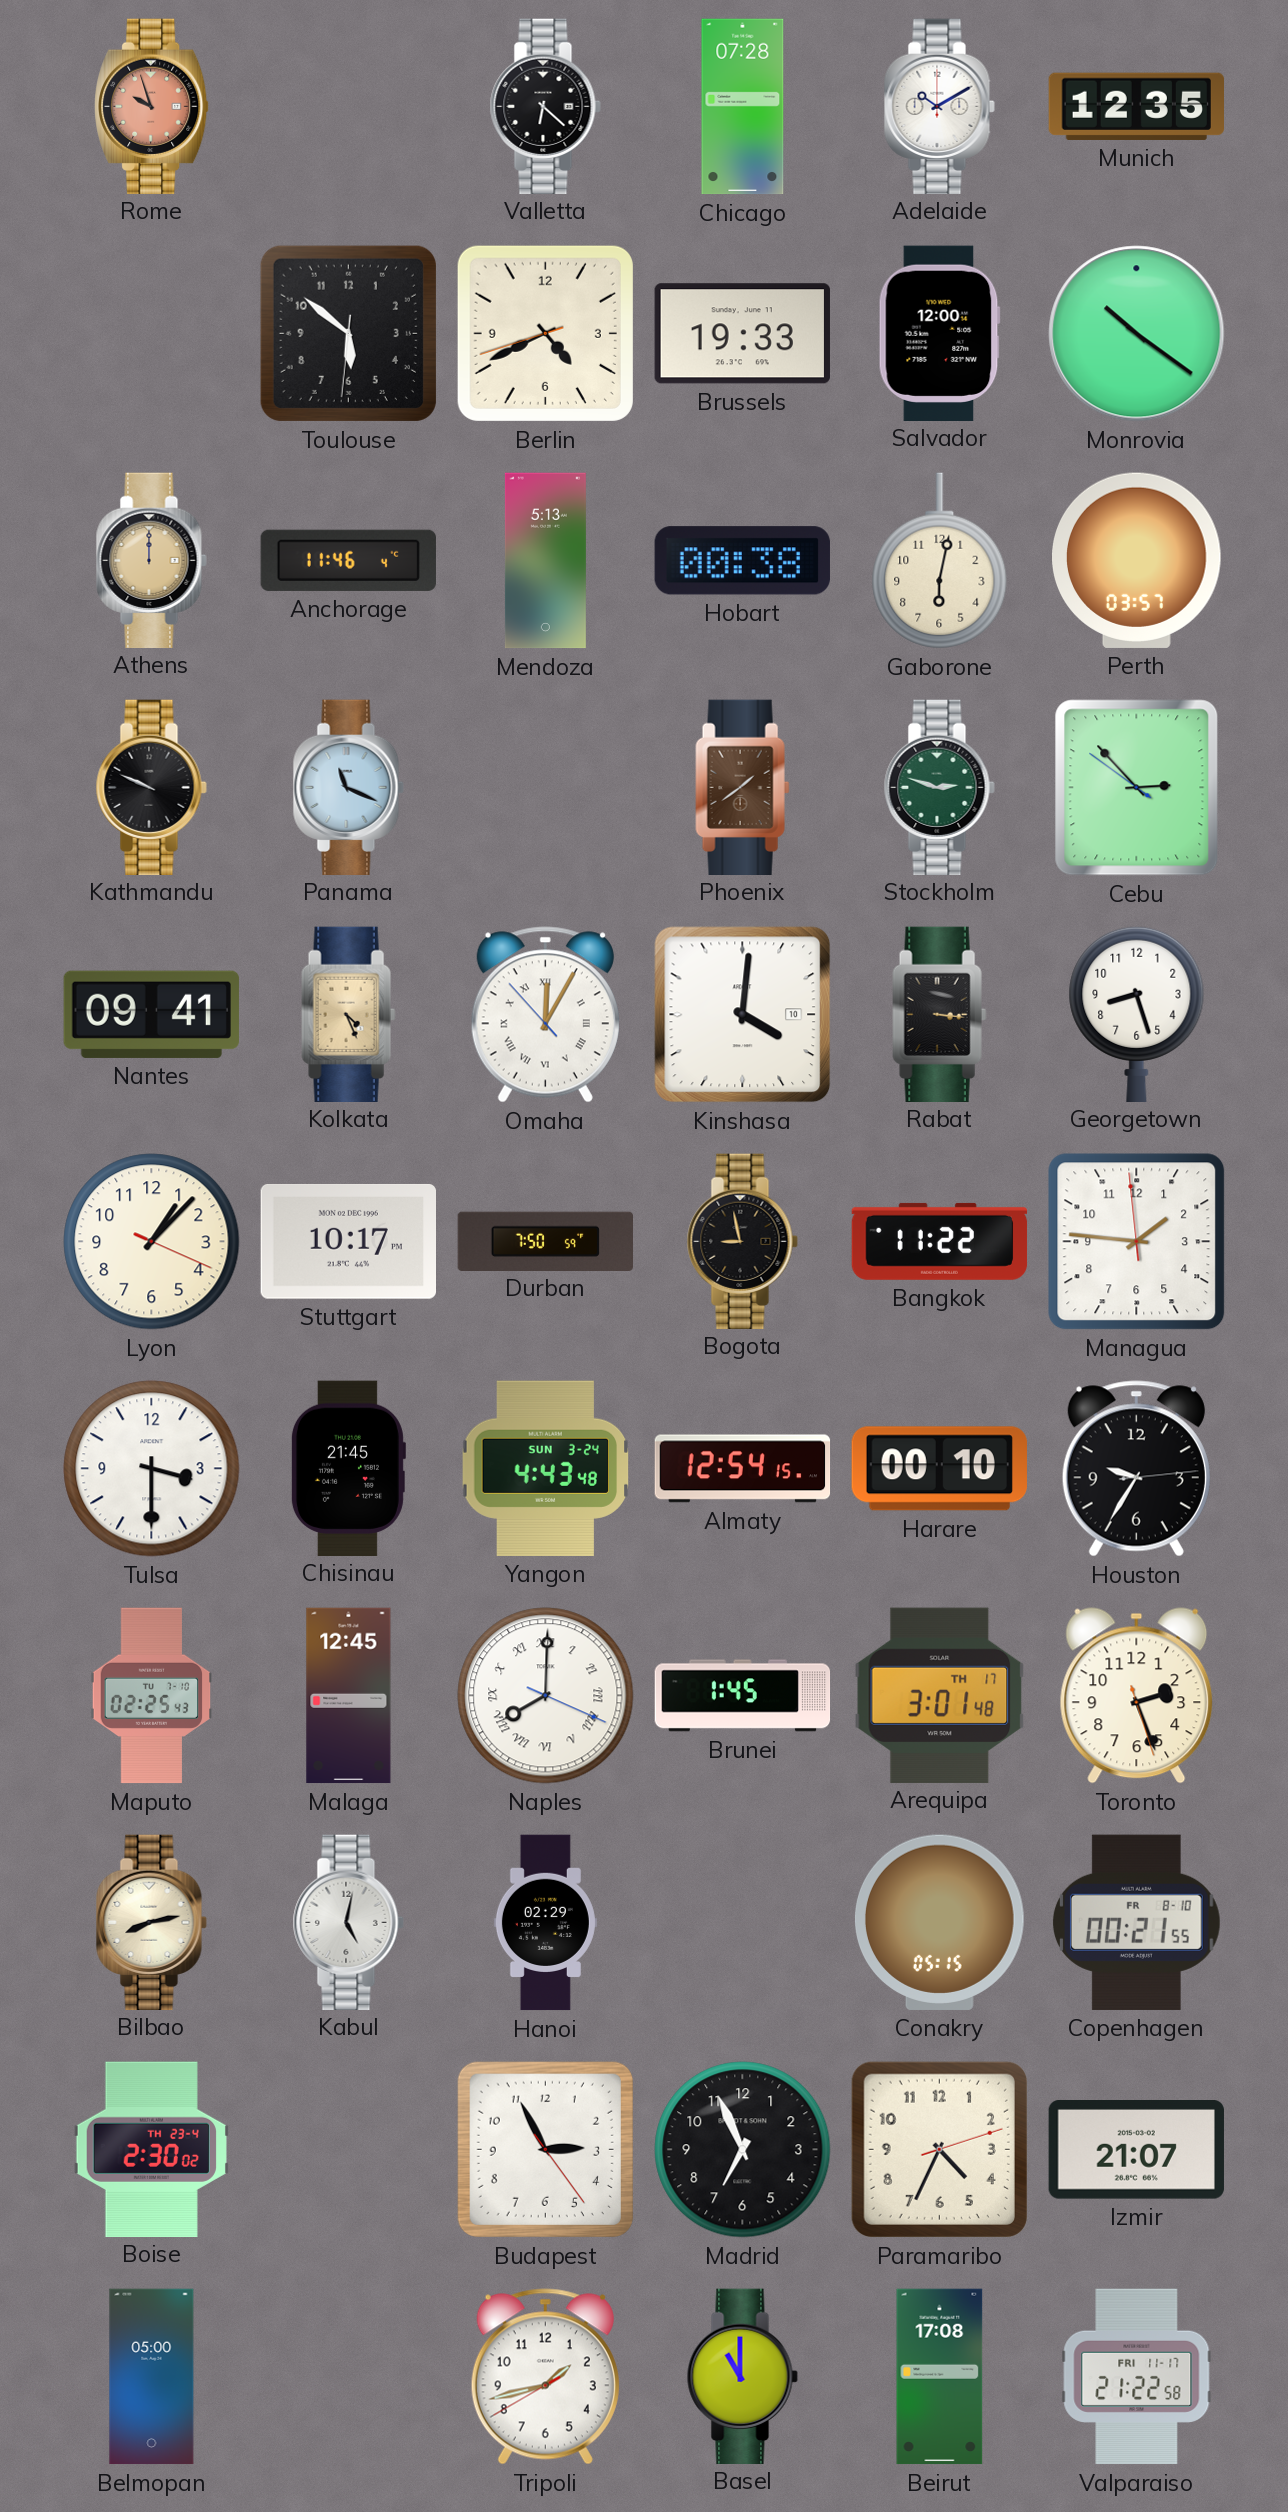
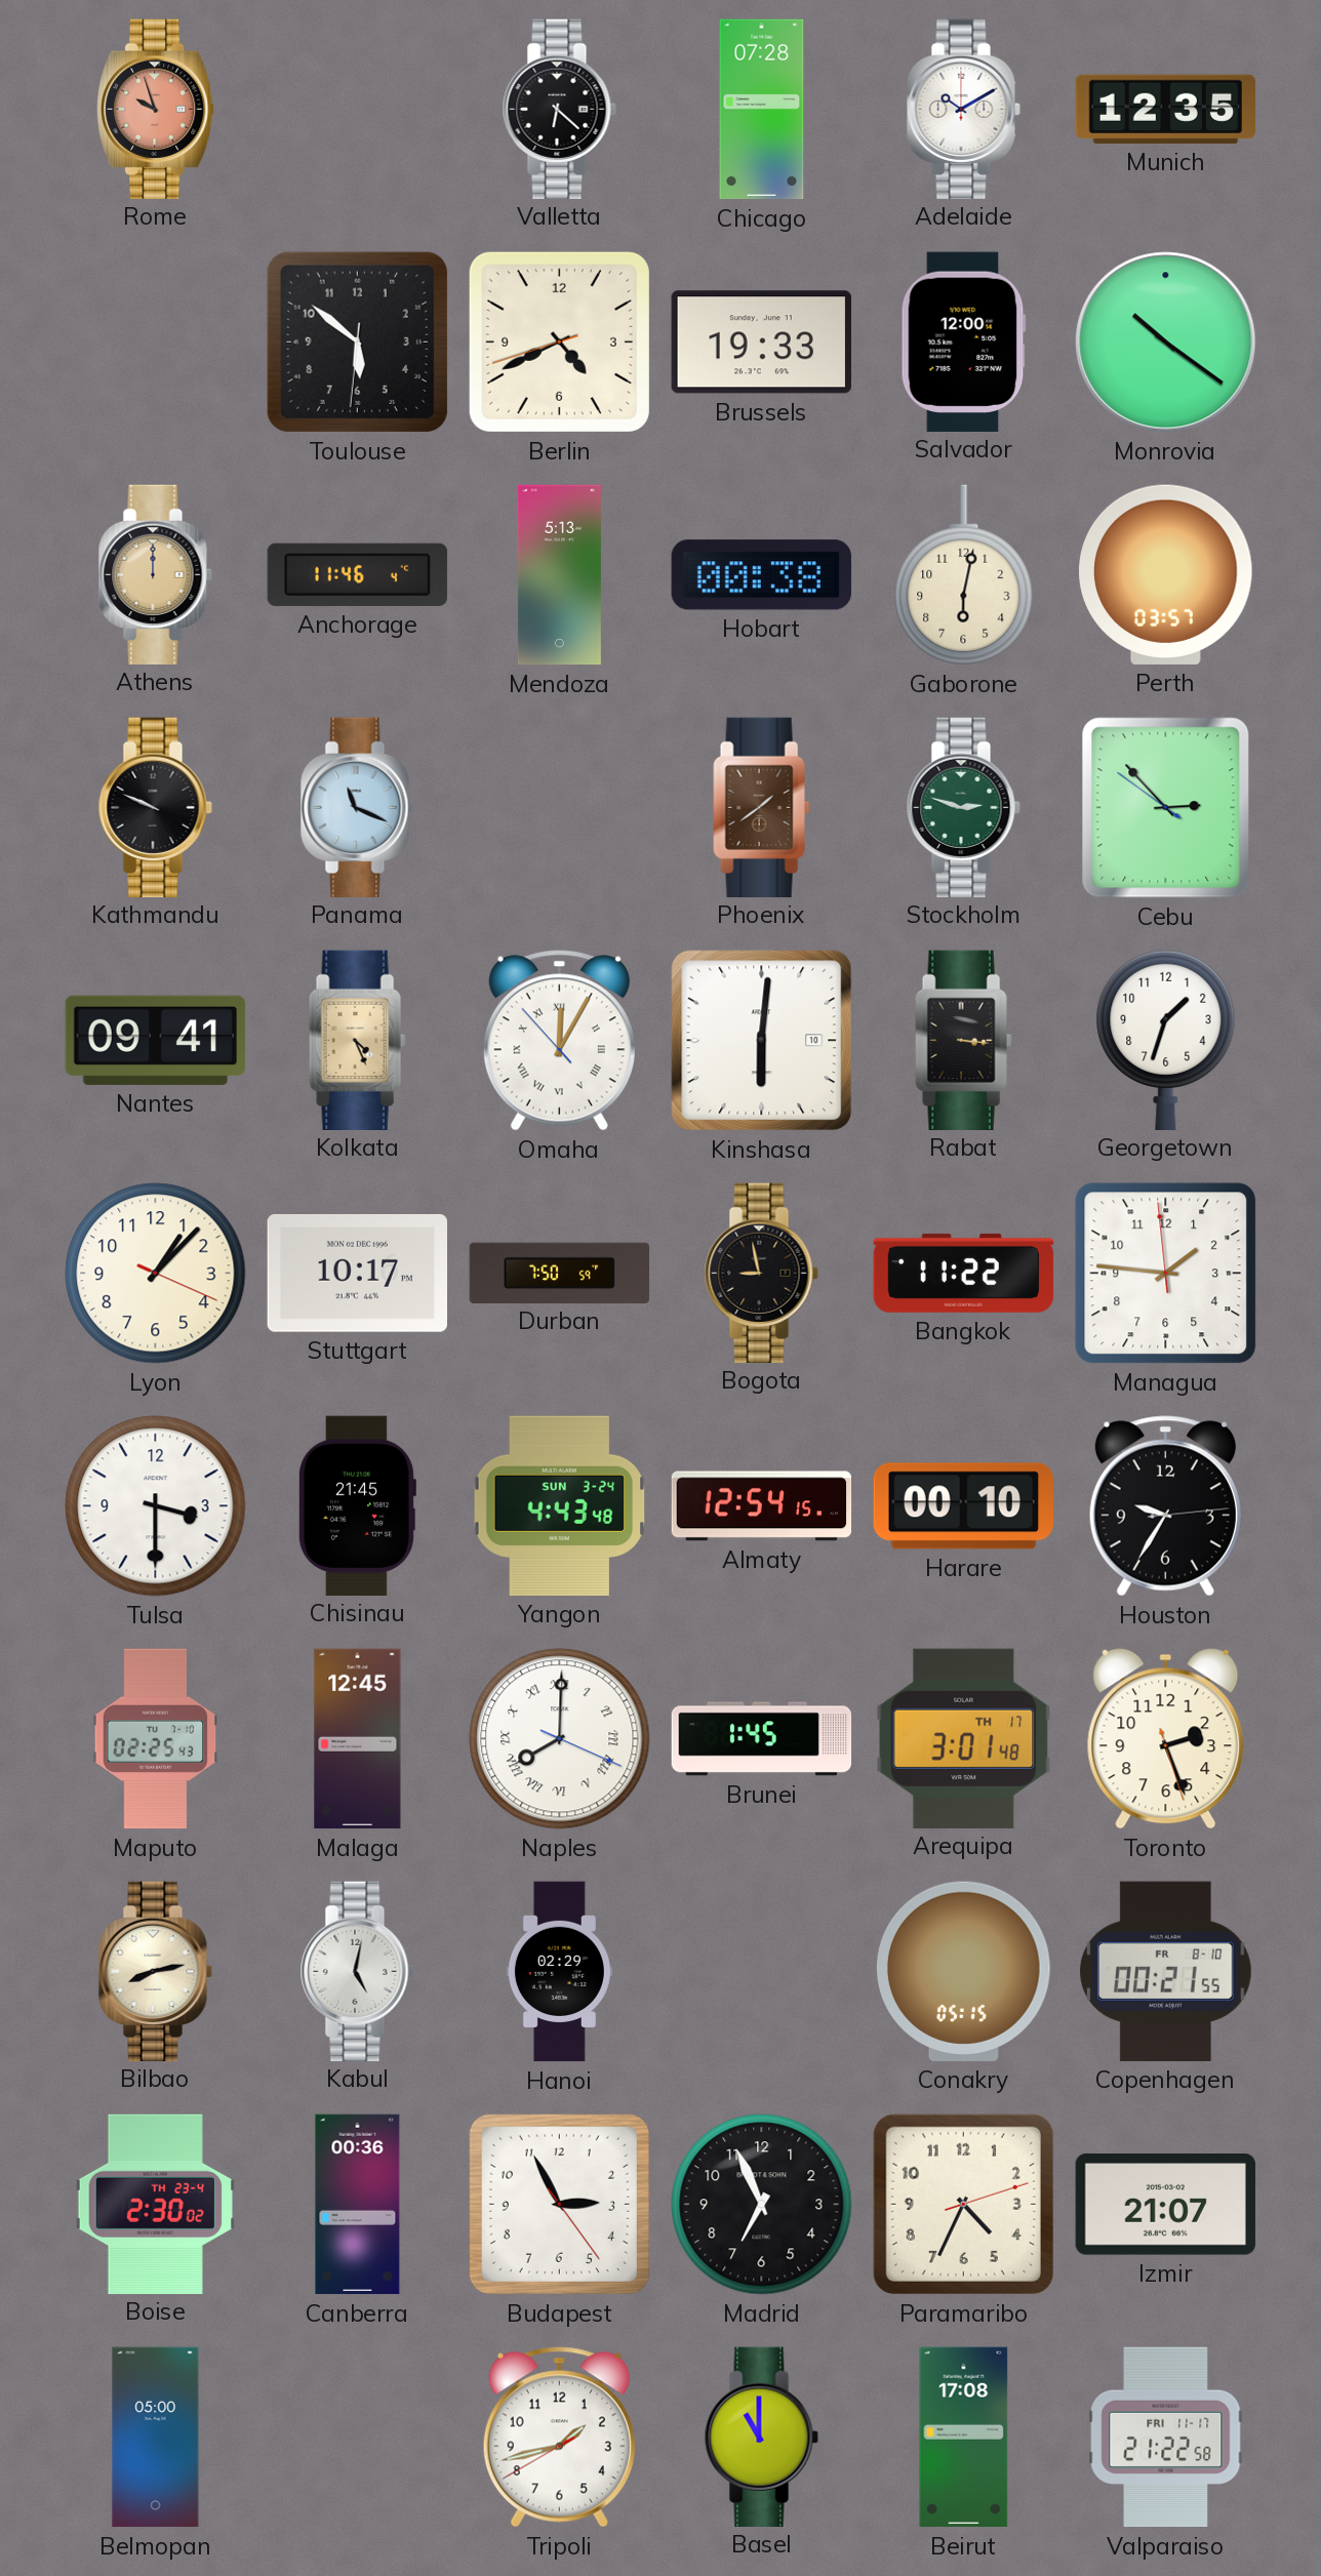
Kinshasa: 4:01 -> 6:01 (762, 1041)
Georgetown: 8:27 -> 1:33 (1166, 1039)
Canberra: none -> 00:36 (358, 2205)
